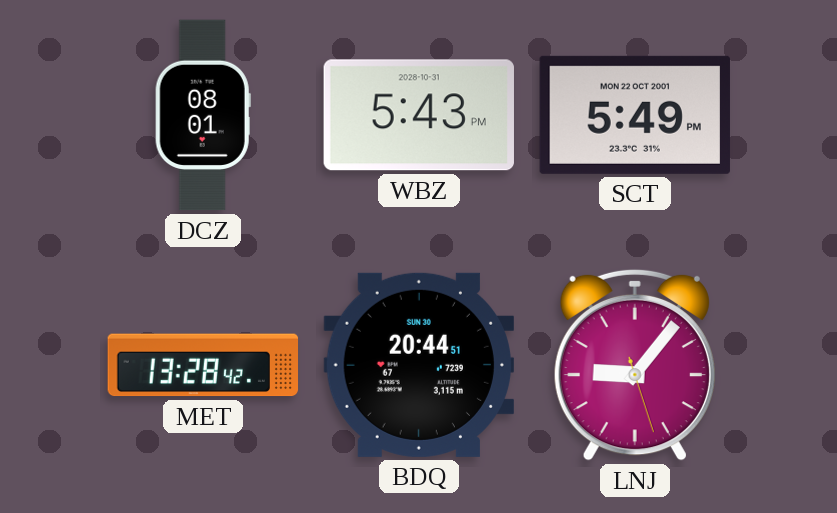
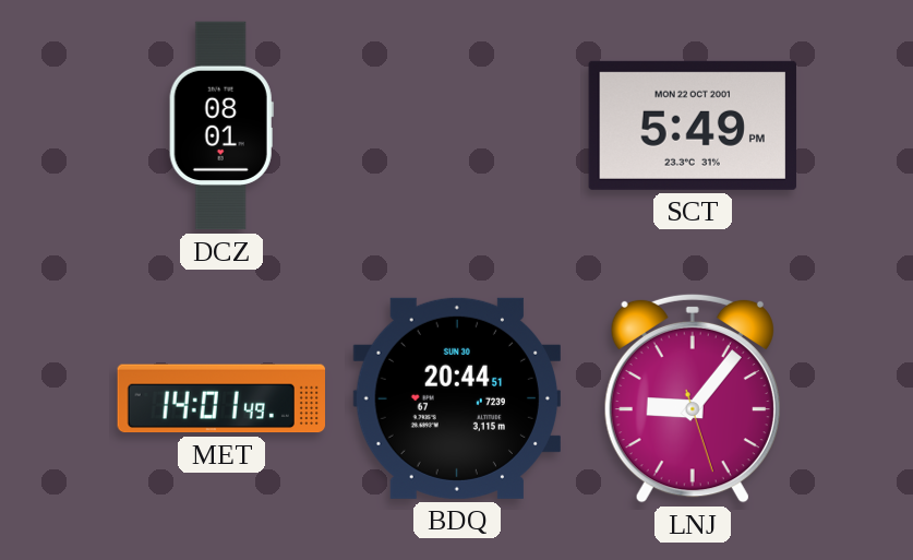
WBZ: 5:43 -> none (419, 115)
MET: 13:28 -> 14:01 (221, 398)
